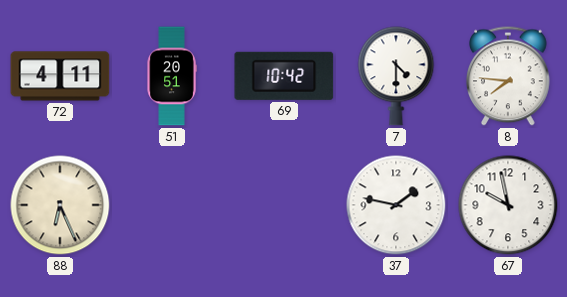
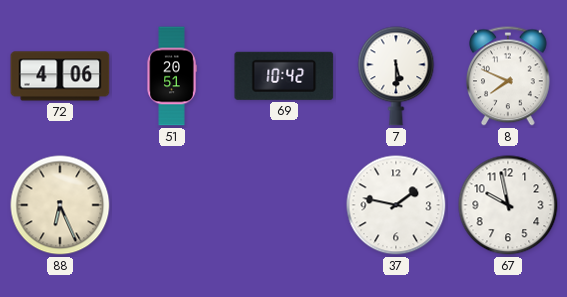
72: 4:11 -> 4:06 (60, 76)
7: 4:30 -> 5:30 (396, 76)
8: 7:46 -> 7:49 (509, 76)
